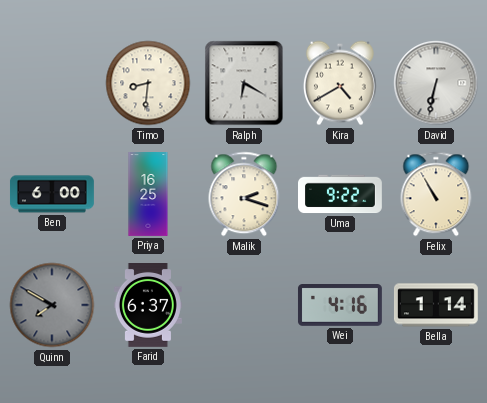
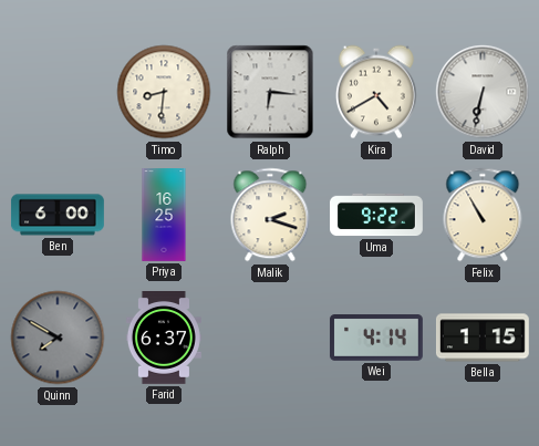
Ralph: 6:20 -> 6:16 (270, 92)
Wei: 4:16 -> 4:14 (376, 339)
Bella: 1:14 -> 1:15 (483, 338)
